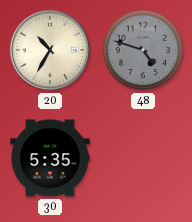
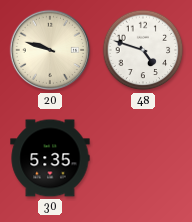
20: 10:35 -> 9:48 (50, 50)
48 dial: grey -> white (143, 50)
